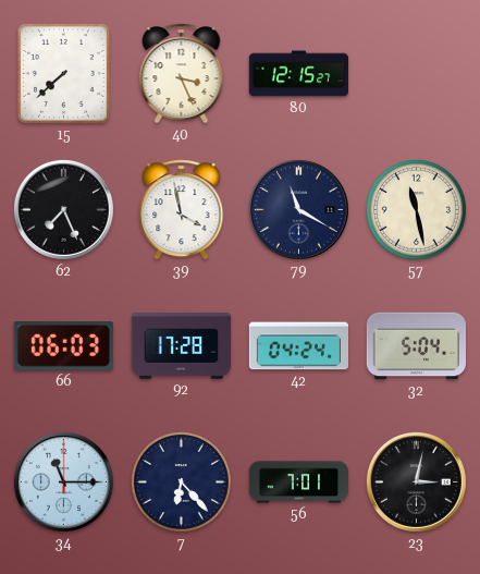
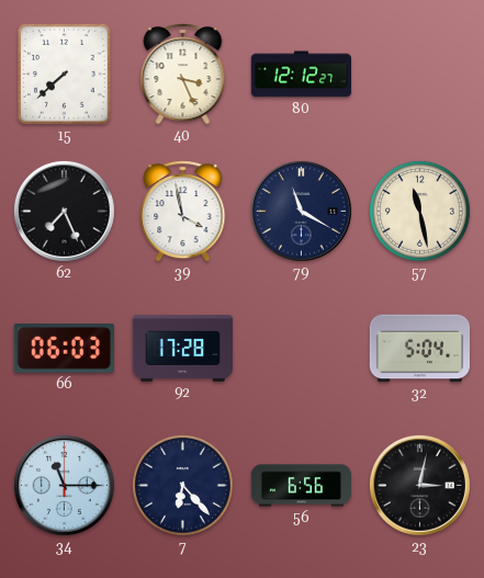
80: 12:15 -> 12:12 (301, 75)
42: 04:24 -> none (298, 346)
56: 7:01 -> 6:56 (302, 486)
